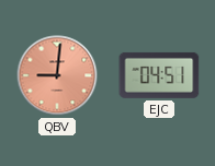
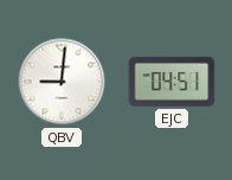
QBV dial: salmon -> white (62, 82)
